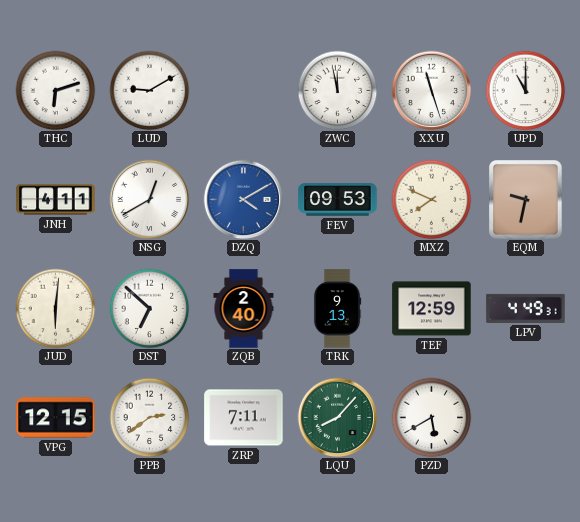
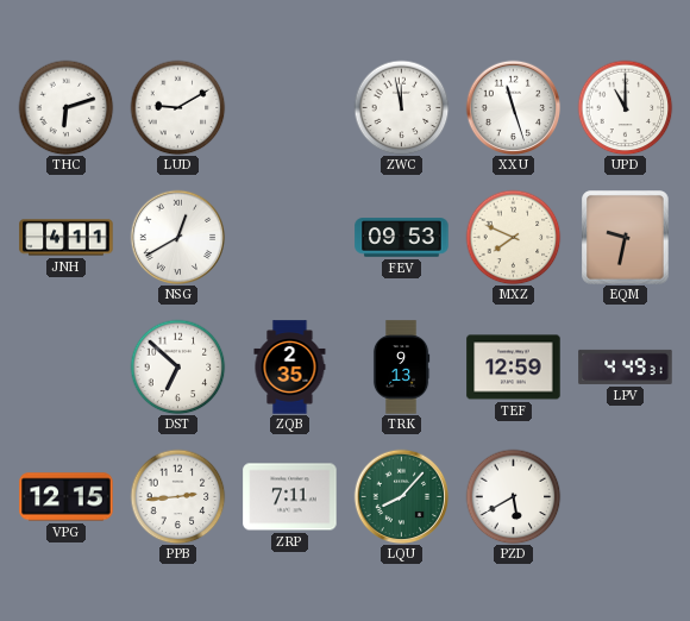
DZQ: 4:10 -> none (243, 199)
JUD: 6:01 -> none (55, 308)
ZQB: 2:40 -> 2:35 (290, 368)
PPB: 2:39 -> 2:44 (177, 496)
